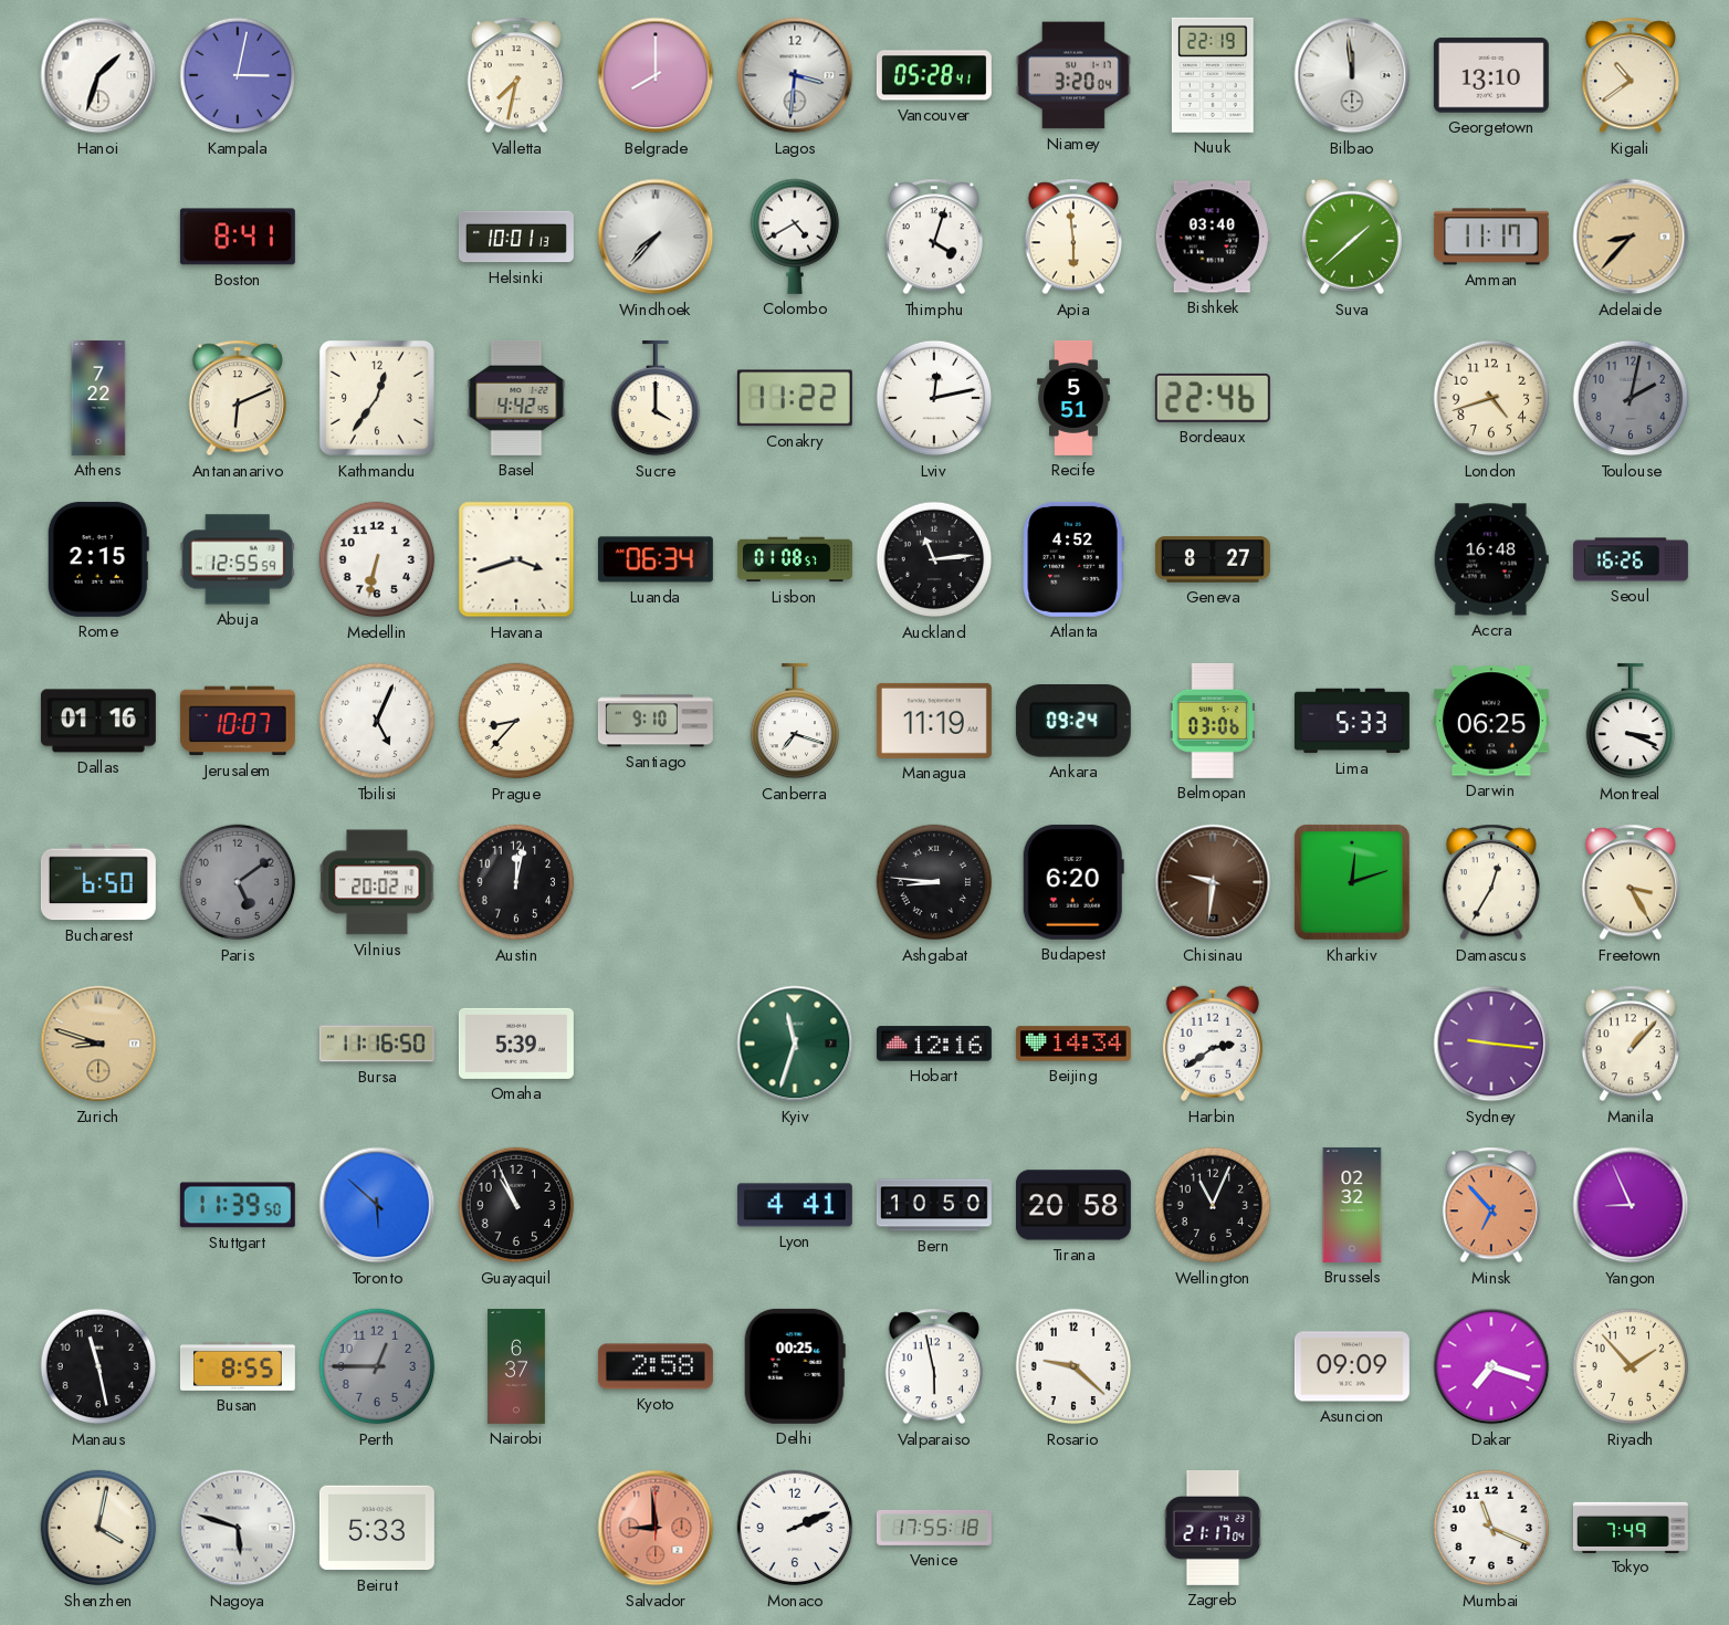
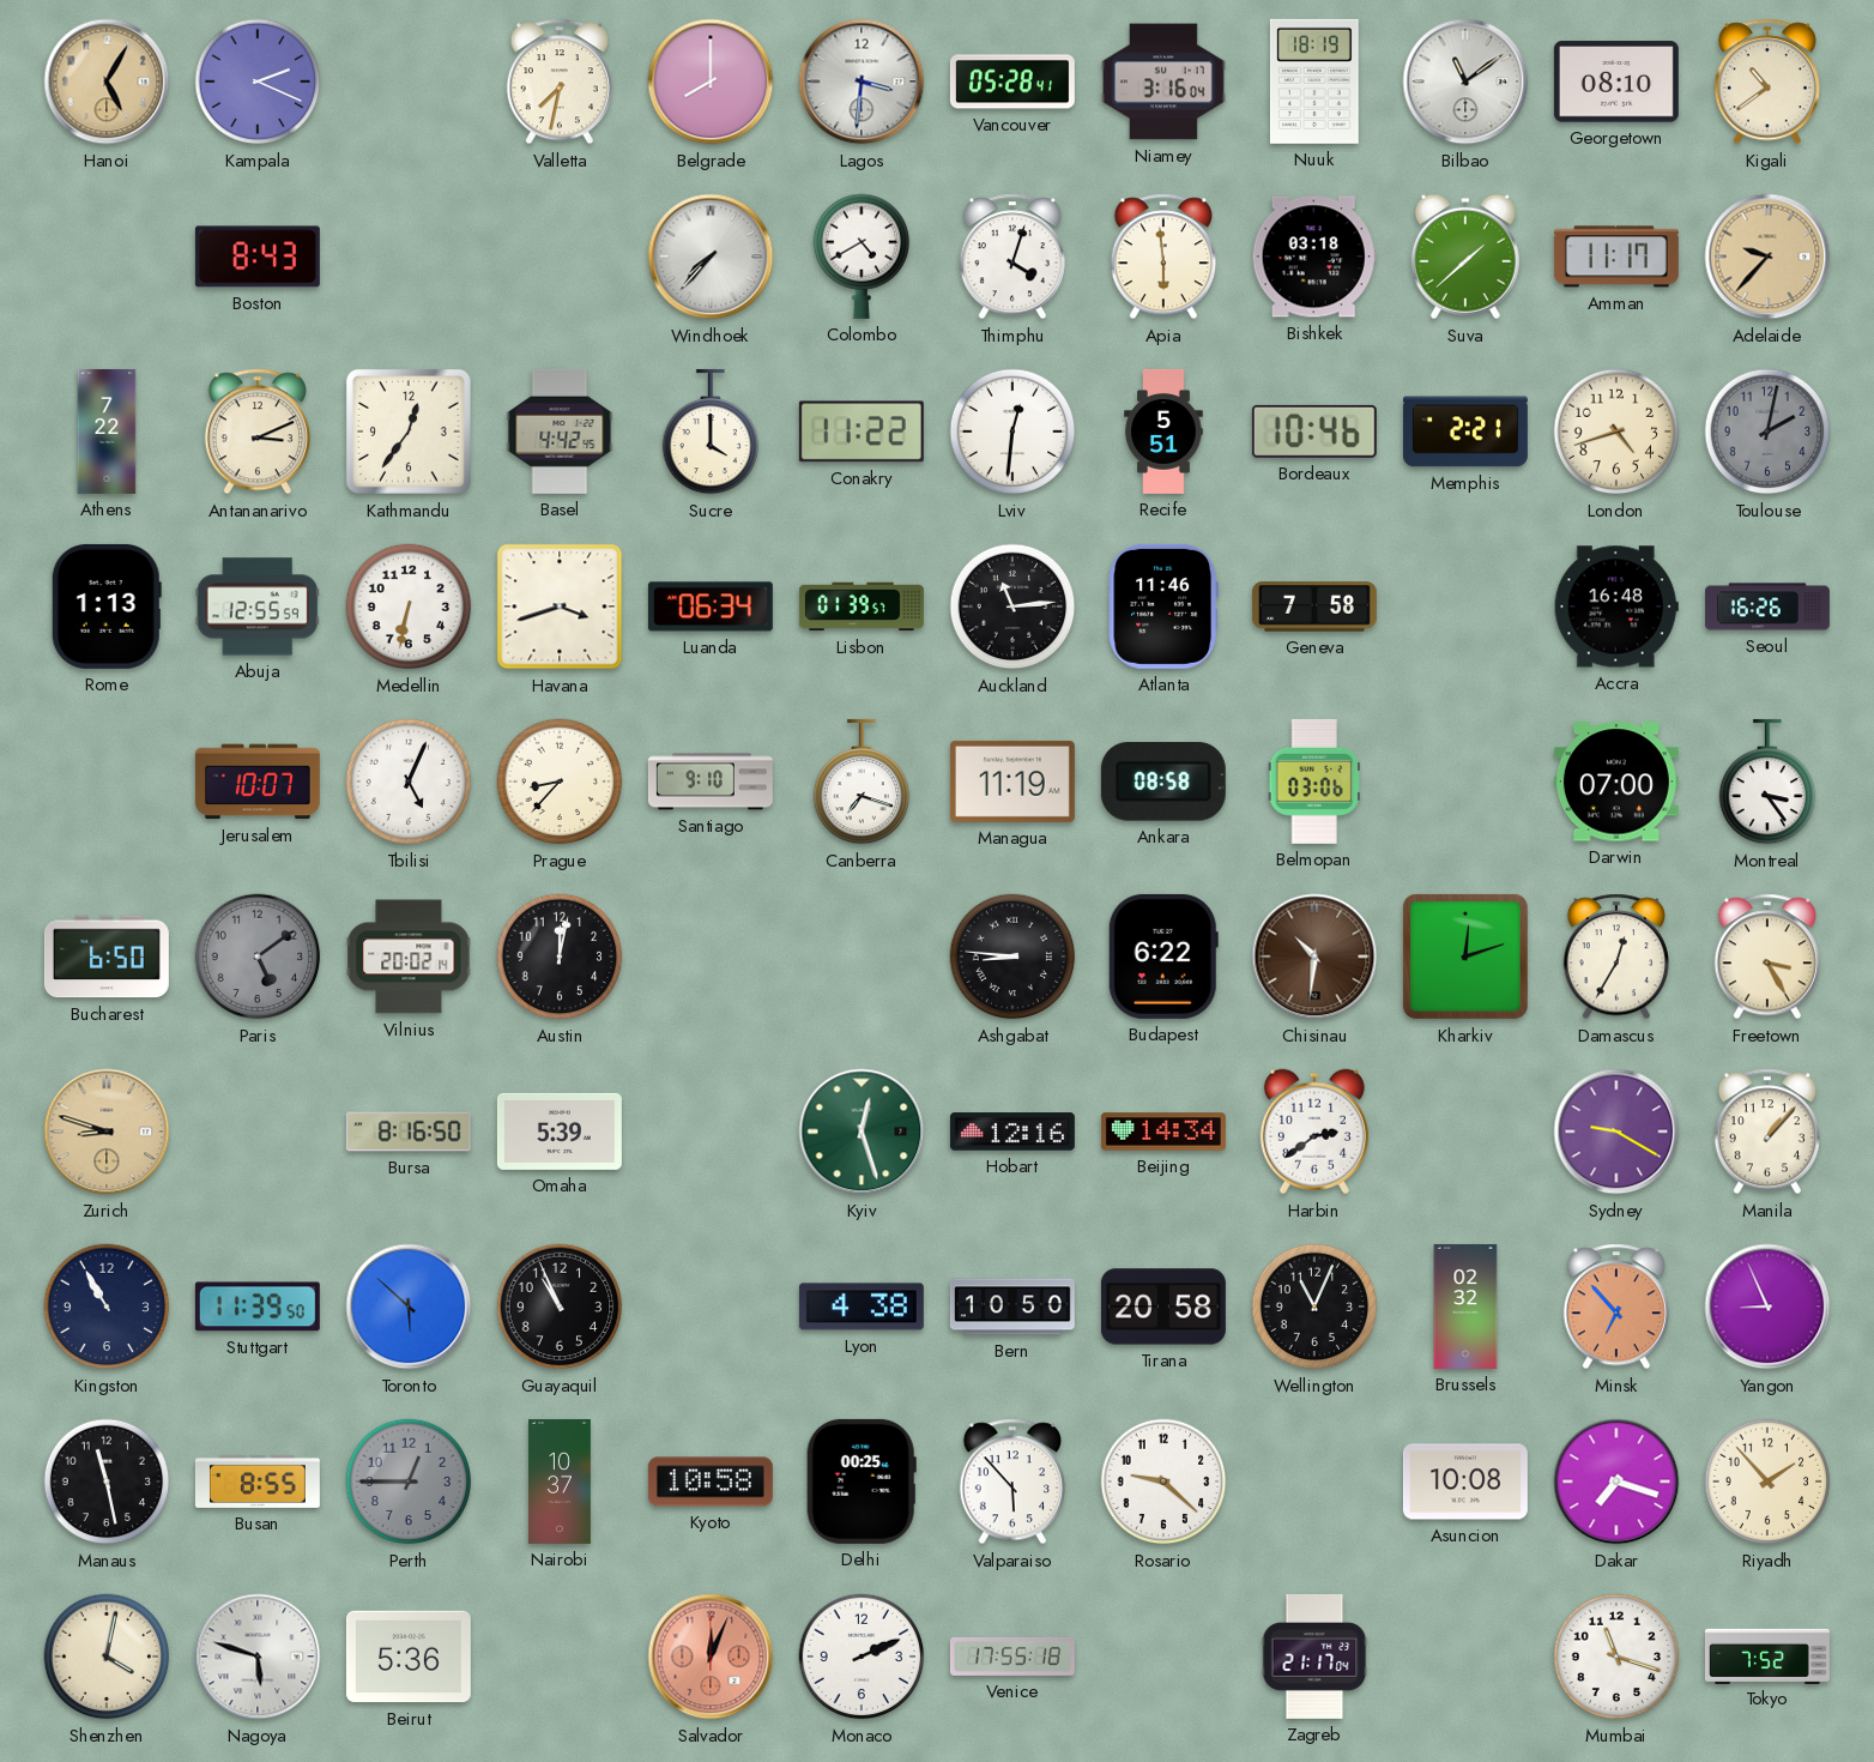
Hanoi: 1:33 -> 5:05 (107, 82)
Hanoi dial: white -> champagne (107, 82)
Kampala: 3:02 -> 2:19 (258, 82)
Niamey: 3:20 -> 3:16 (1163, 82)
Nuuk: 22:19 -> 18:19 (1314, 82)
Bilbao: 11:59 -> 11:09 (1465, 82)
Georgetown: 13:10 -> 08:10 (1616, 82)
Boston: 8:41 -> 8:43 (258, 257)
Helsinki: 10:01 -> none (516, 237)
Bishkek: 03:40 -> 03:18 (1314, 257)
Adelaide: 8:37 -> 9:37 (1767, 257)
Antananarivo: 6:11 -> 3:11 (258, 432)
Lviv: 12:13 -> 12:31 (1012, 432)
Bordeaux: 22:46 -> 10:46 (1314, 432)
Memphis: none -> 2:21 (1465, 432)
Rome: 2:15 -> 1:13 (107, 607)
Lisbon: 01:08 -> 01:39 (862, 607)
Atlanta: 4:52 -> 11:46 (1163, 607)
Geneva: 8:27 -> 7:58 (1314, 607)
Dallas: 01:16 -> none (98, 721)
Ankara: 09:24 -> 08:58 (1163, 783)
Lima: 5:33 -> none (1352, 721)
Darwin: 06:25 -> 07:00 (1616, 782)
Montreal: 3:19 -> 3:24 (1767, 782)
Budapest: 6:20 -> 6:22 (1163, 957)
Chisinau: 9:31 -> 10:31 (1314, 957)
Bursa: 11:16 -> 8:16 (409, 1132)
Kyiv: 11:33 -> 12:27 (862, 1132)
Sydney: 9:16 -> 9:20 (1616, 1132)
Kingston: none -> 10:55 (107, 1307)
Lyon: 4:41 -> 4:38 (862, 1307)
Nairobi: 6:37 -> 10:37 (560, 1482)
Kyoto: 2:58 -> 10:58 (711, 1482)
Valparaiso: 5:58 -> 5:53 (1012, 1482)
Asuncion: 09:09 -> 10:08 (1465, 1482)
Beirut: 5:33 -> 5:36 (409, 1657)
Salvador: 8:59 -> 12:04 (711, 1657)
Mumbai: 11:19 -> 11:18 (1616, 1657)
Tokyo: 7:49 -> 7:52 (1767, 1655)
